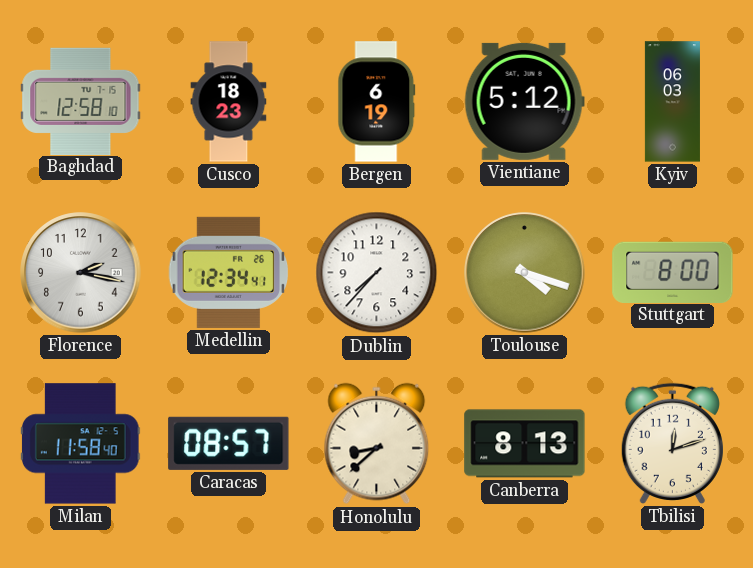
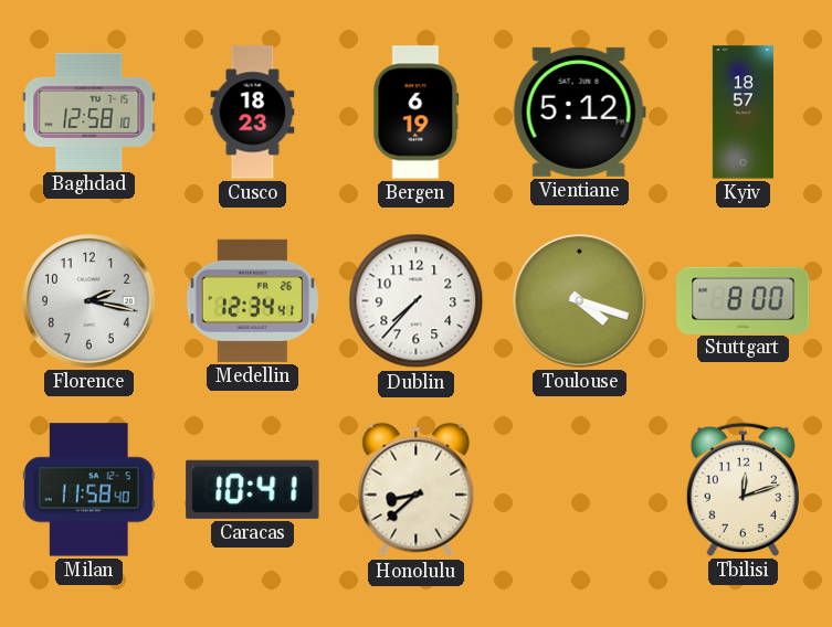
Kyiv: 06:03 -> 18:57 (743, 113)
Caracas: 08:57 -> 10:41 (253, 489)
Canberra: 8:13 -> none (525, 444)
